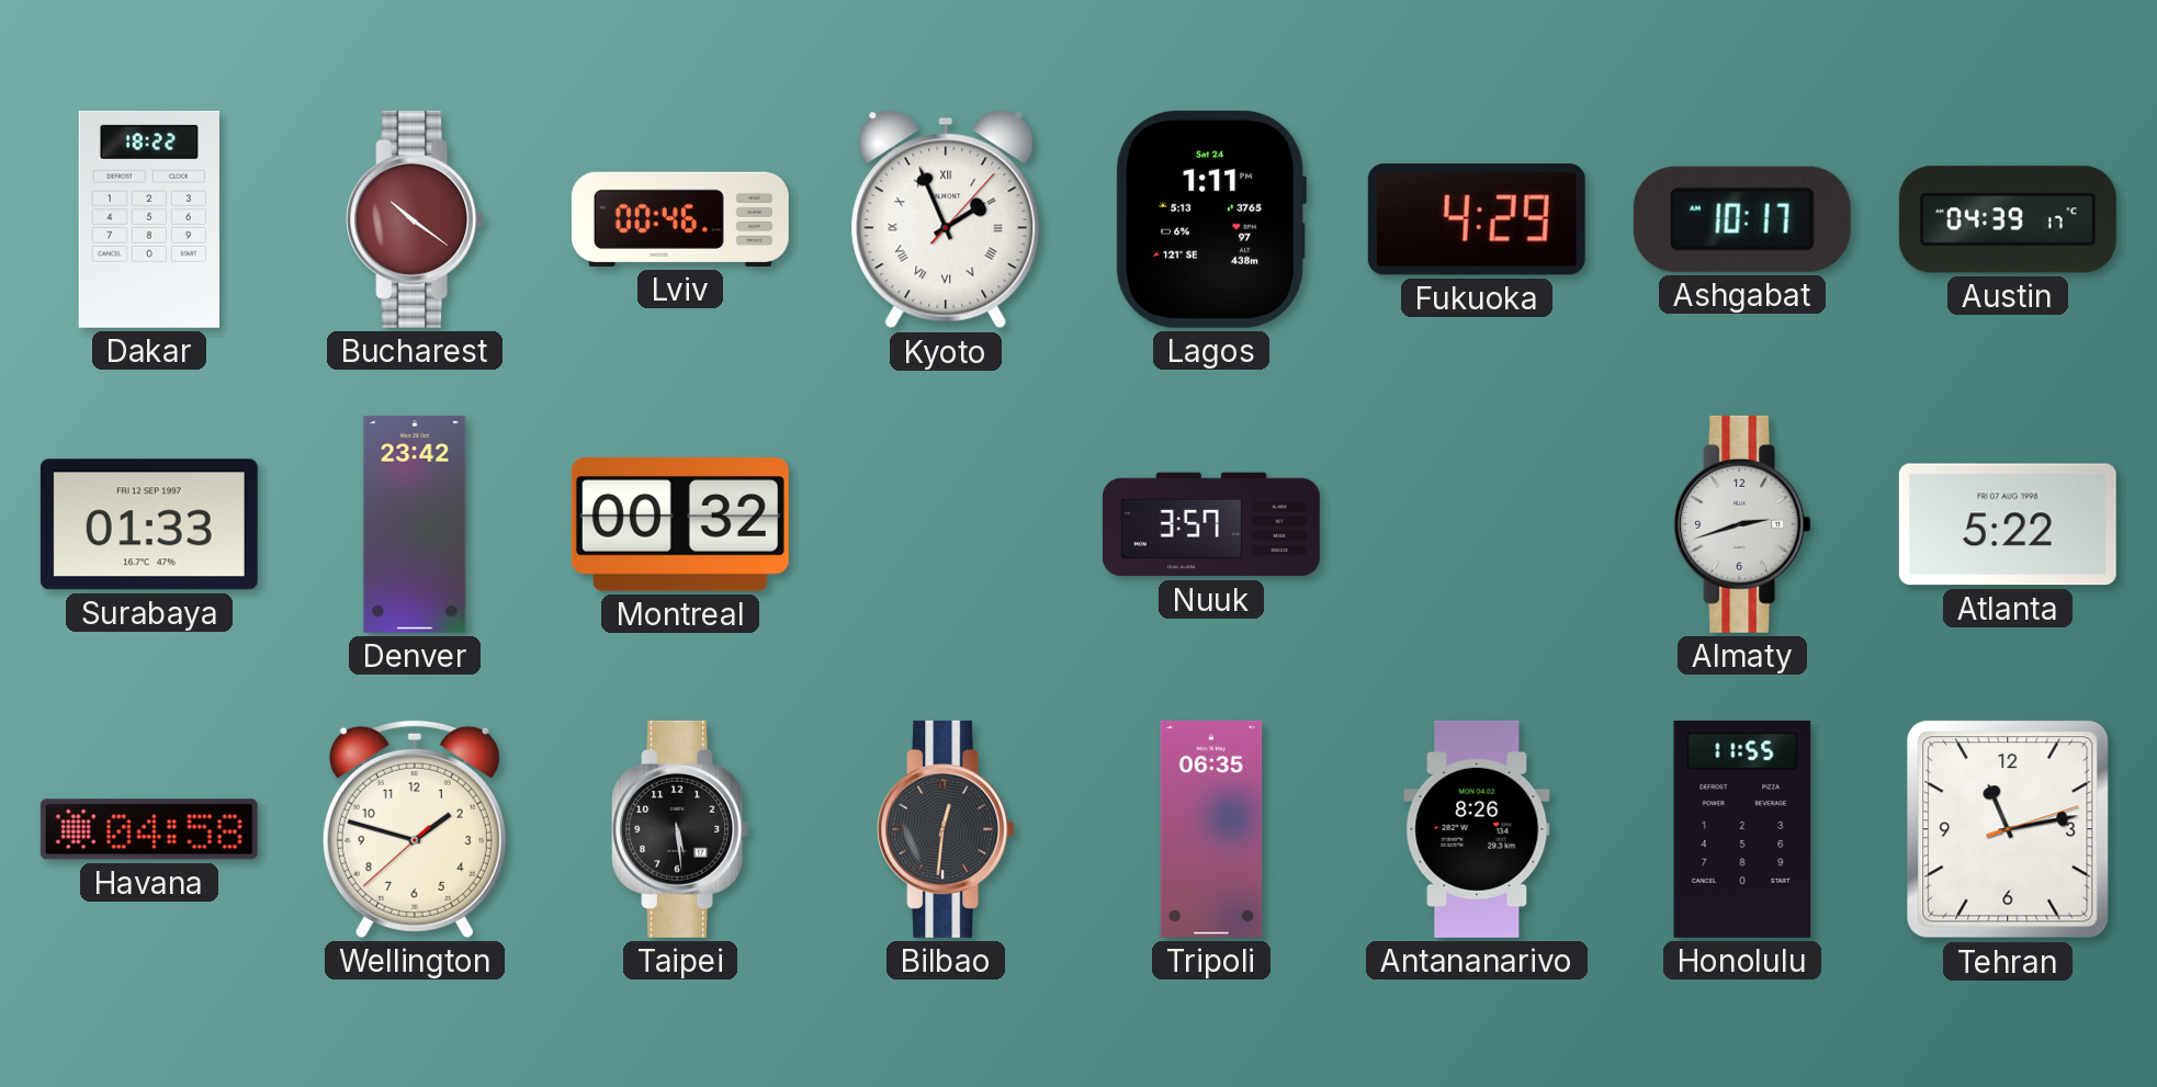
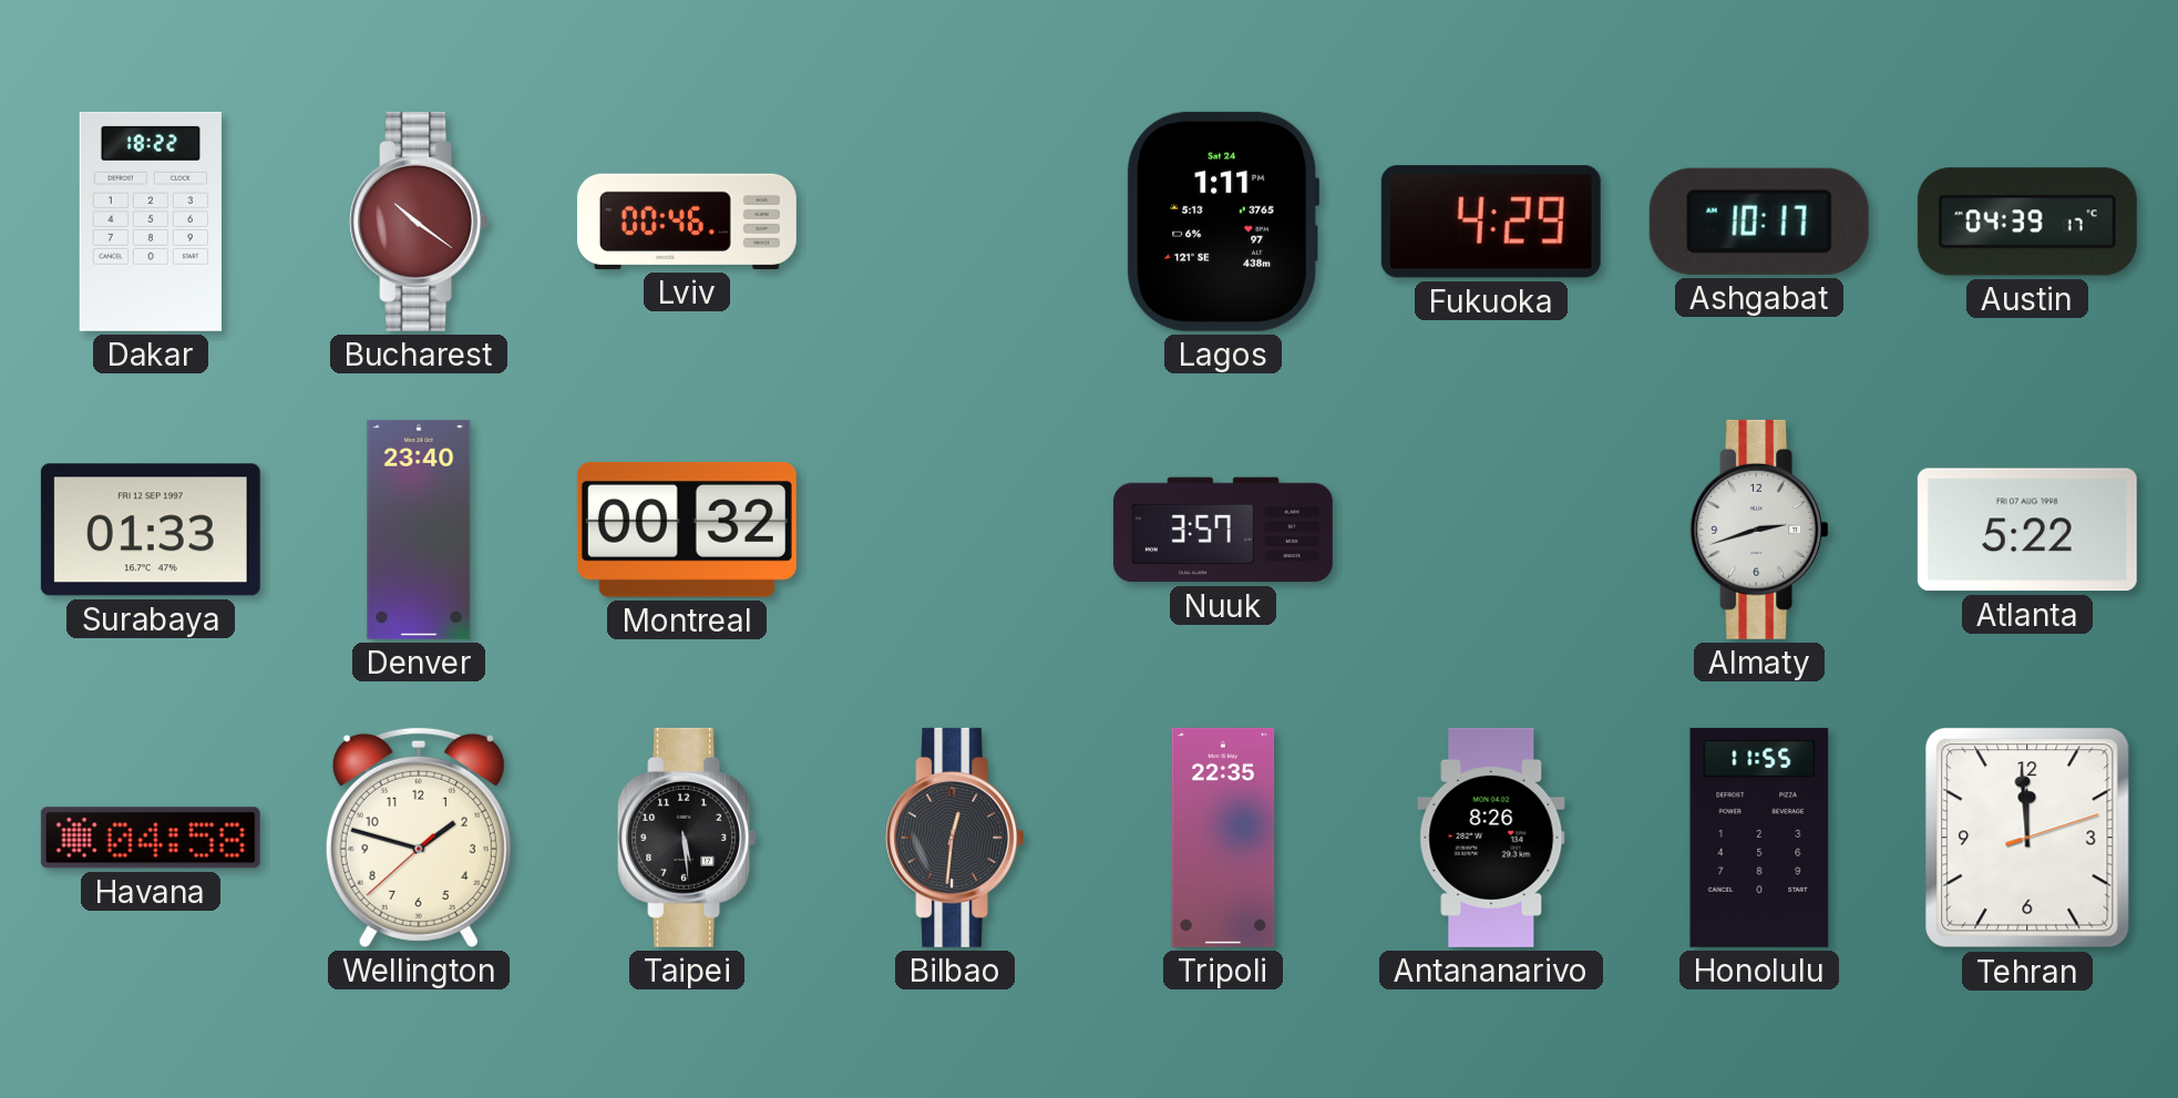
Kyoto: 1:56 -> none (946, 219)
Denver: 23:42 -> 23:40 (419, 530)
Tripoli: 06:35 -> 22:35 (1223, 838)
Tehran: 11:13 -> 11:59 (2027, 838)
